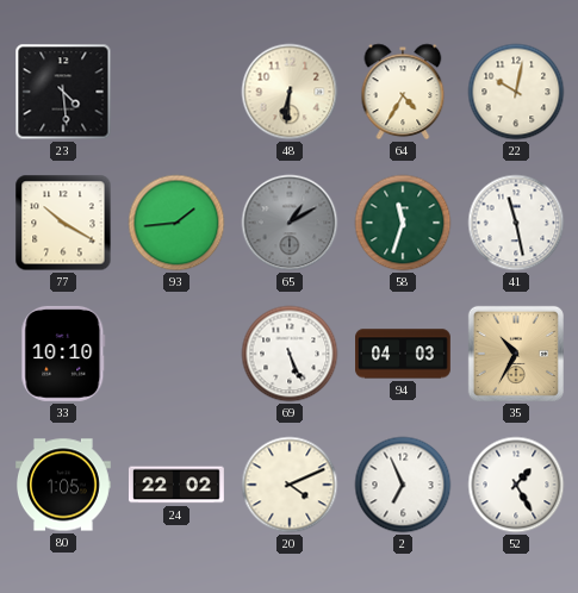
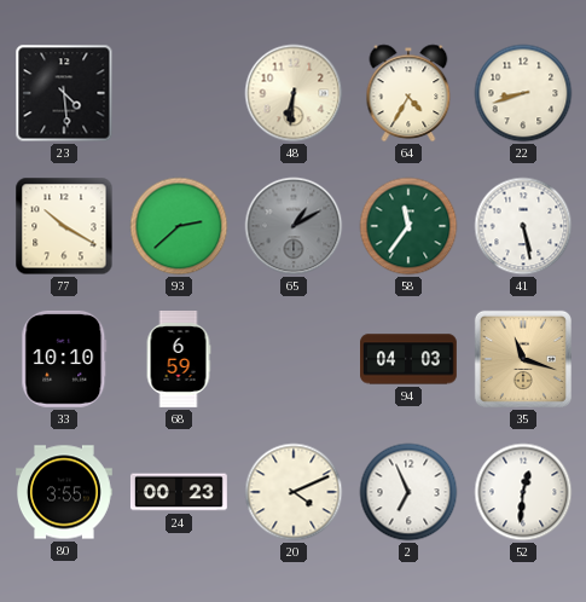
22: 10:02 -> 8:42 (523, 93)
93: 1:44 -> 2:38 (179, 226)
58: 11:33 -> 11:36 (408, 226)
41: 11:28 -> 5:28 (523, 226)
68: none -> 6:59 (179, 360)
69: 5:26 -> none (290, 354)
35: 10:35 -> 11:18 (523, 359)
80: 1:05 -> 3:55 (65, 492)
24: 22:02 -> 00:23 (179, 492)
52: 1:25 -> 12:31 (523, 492)
